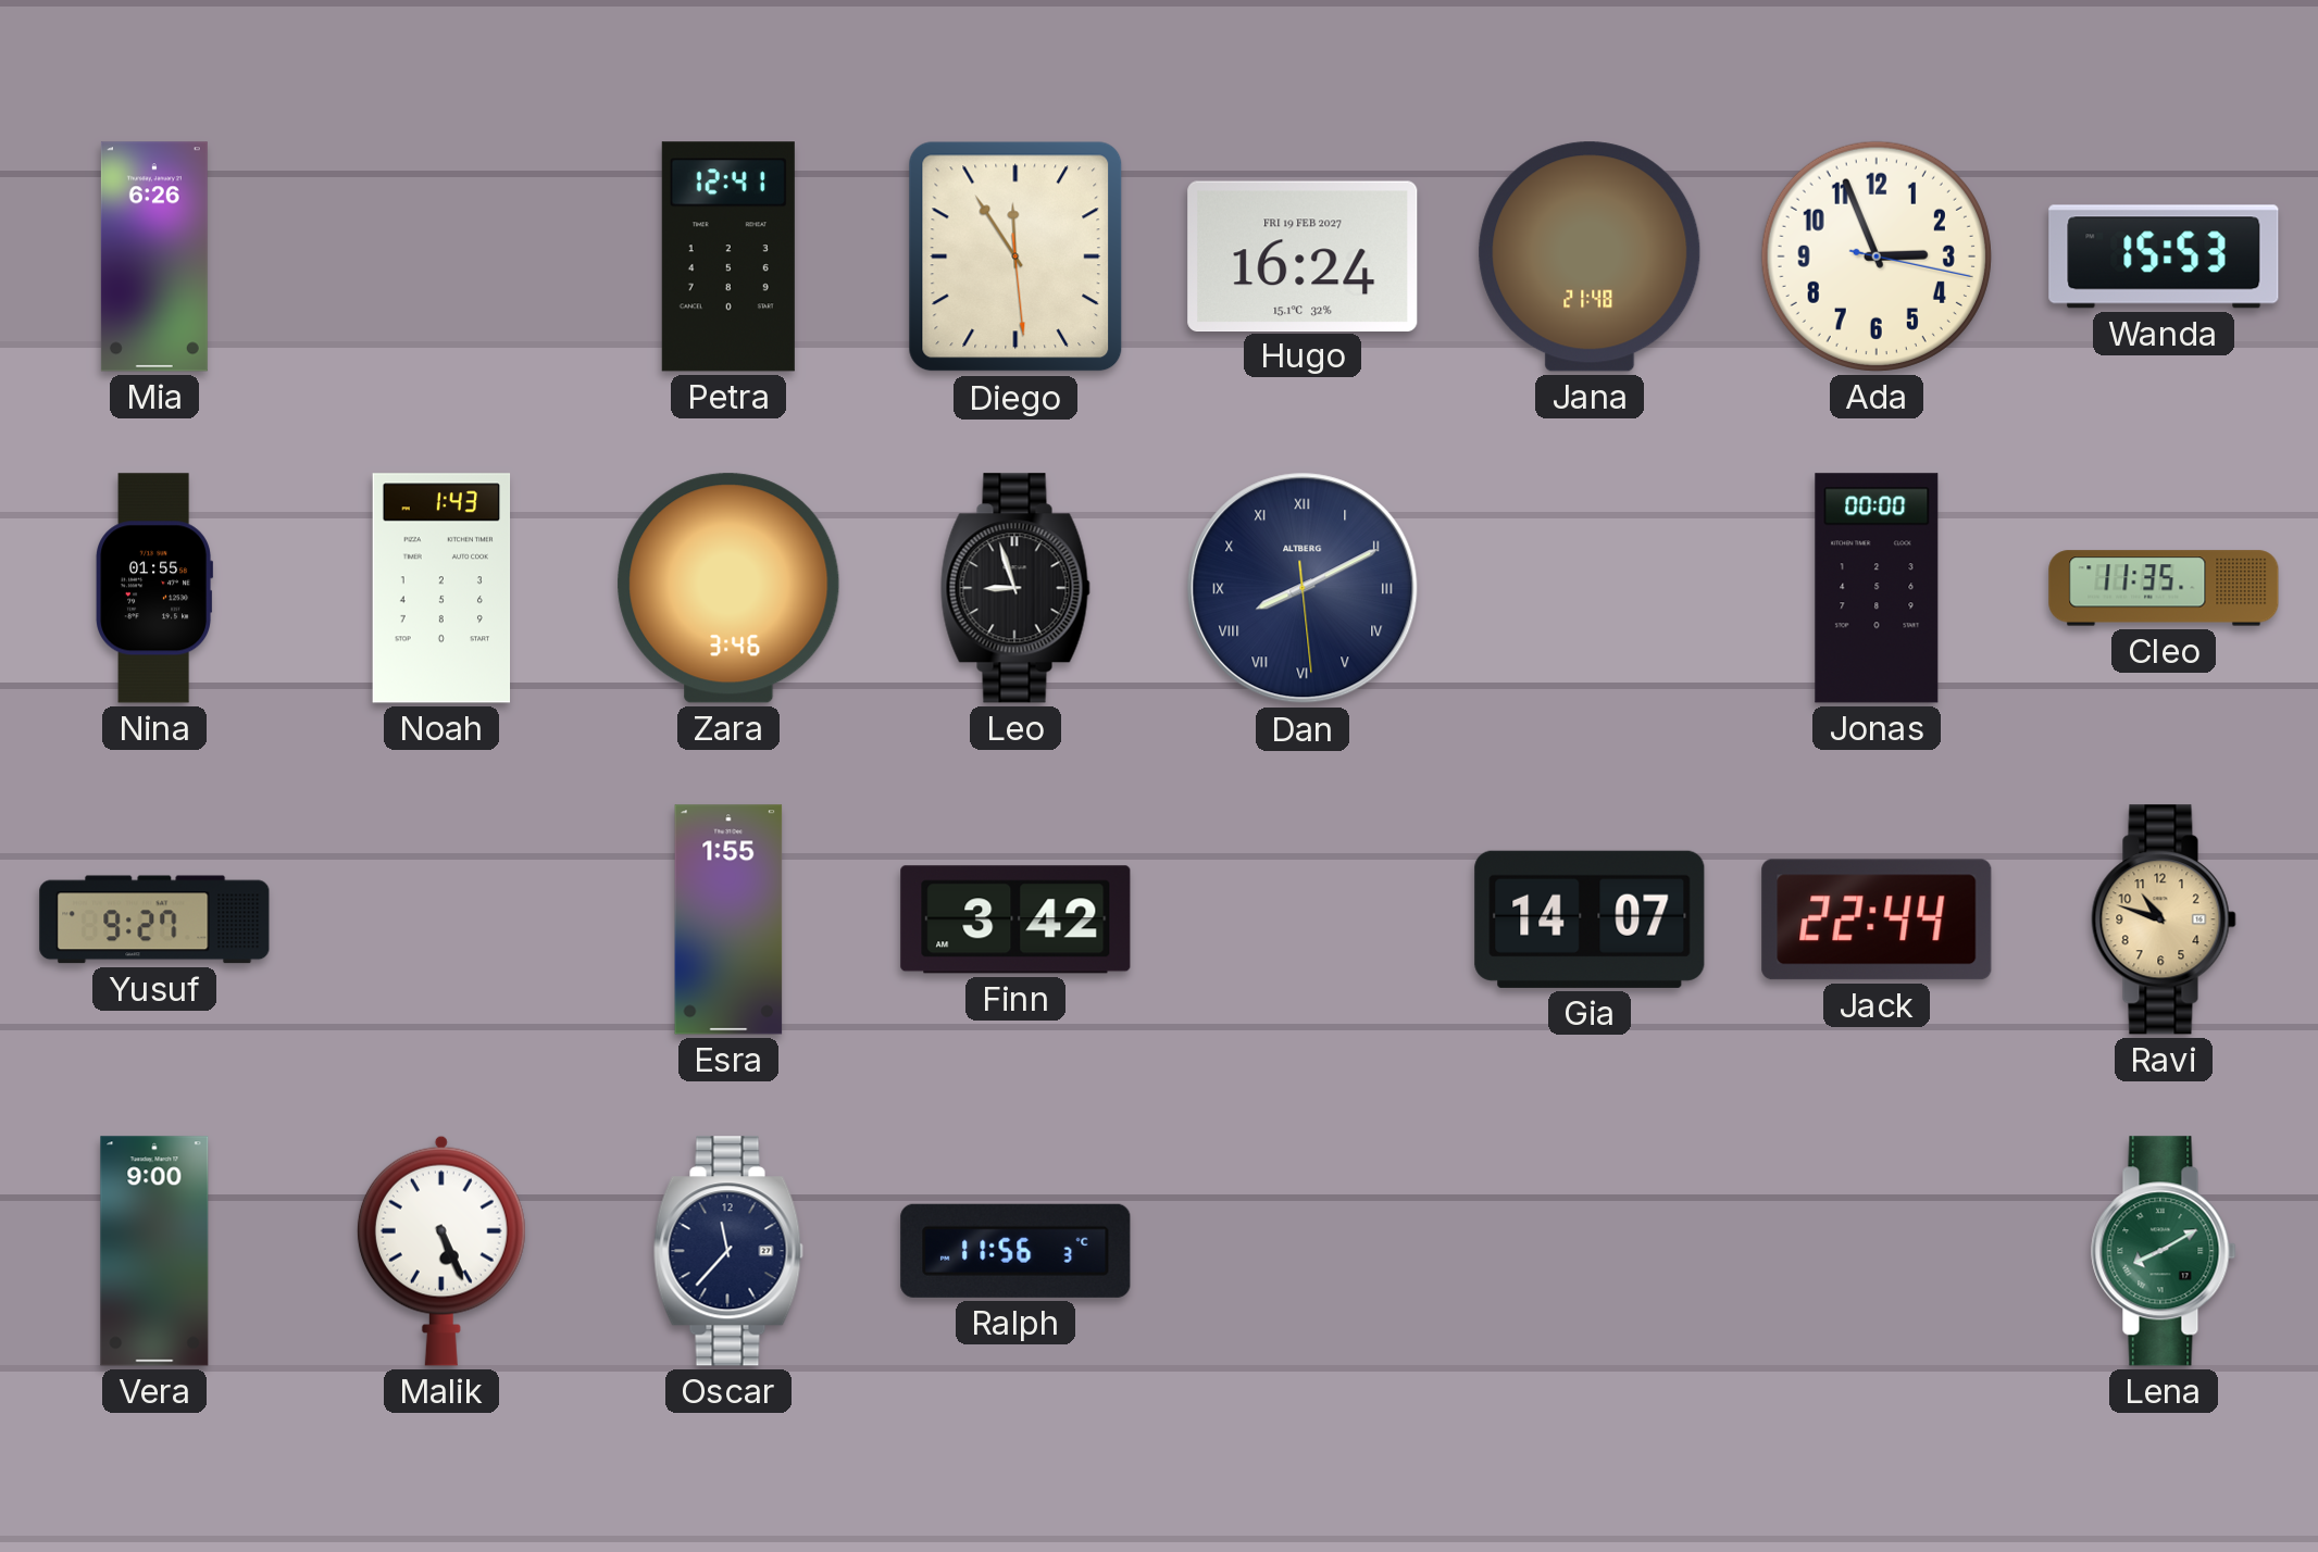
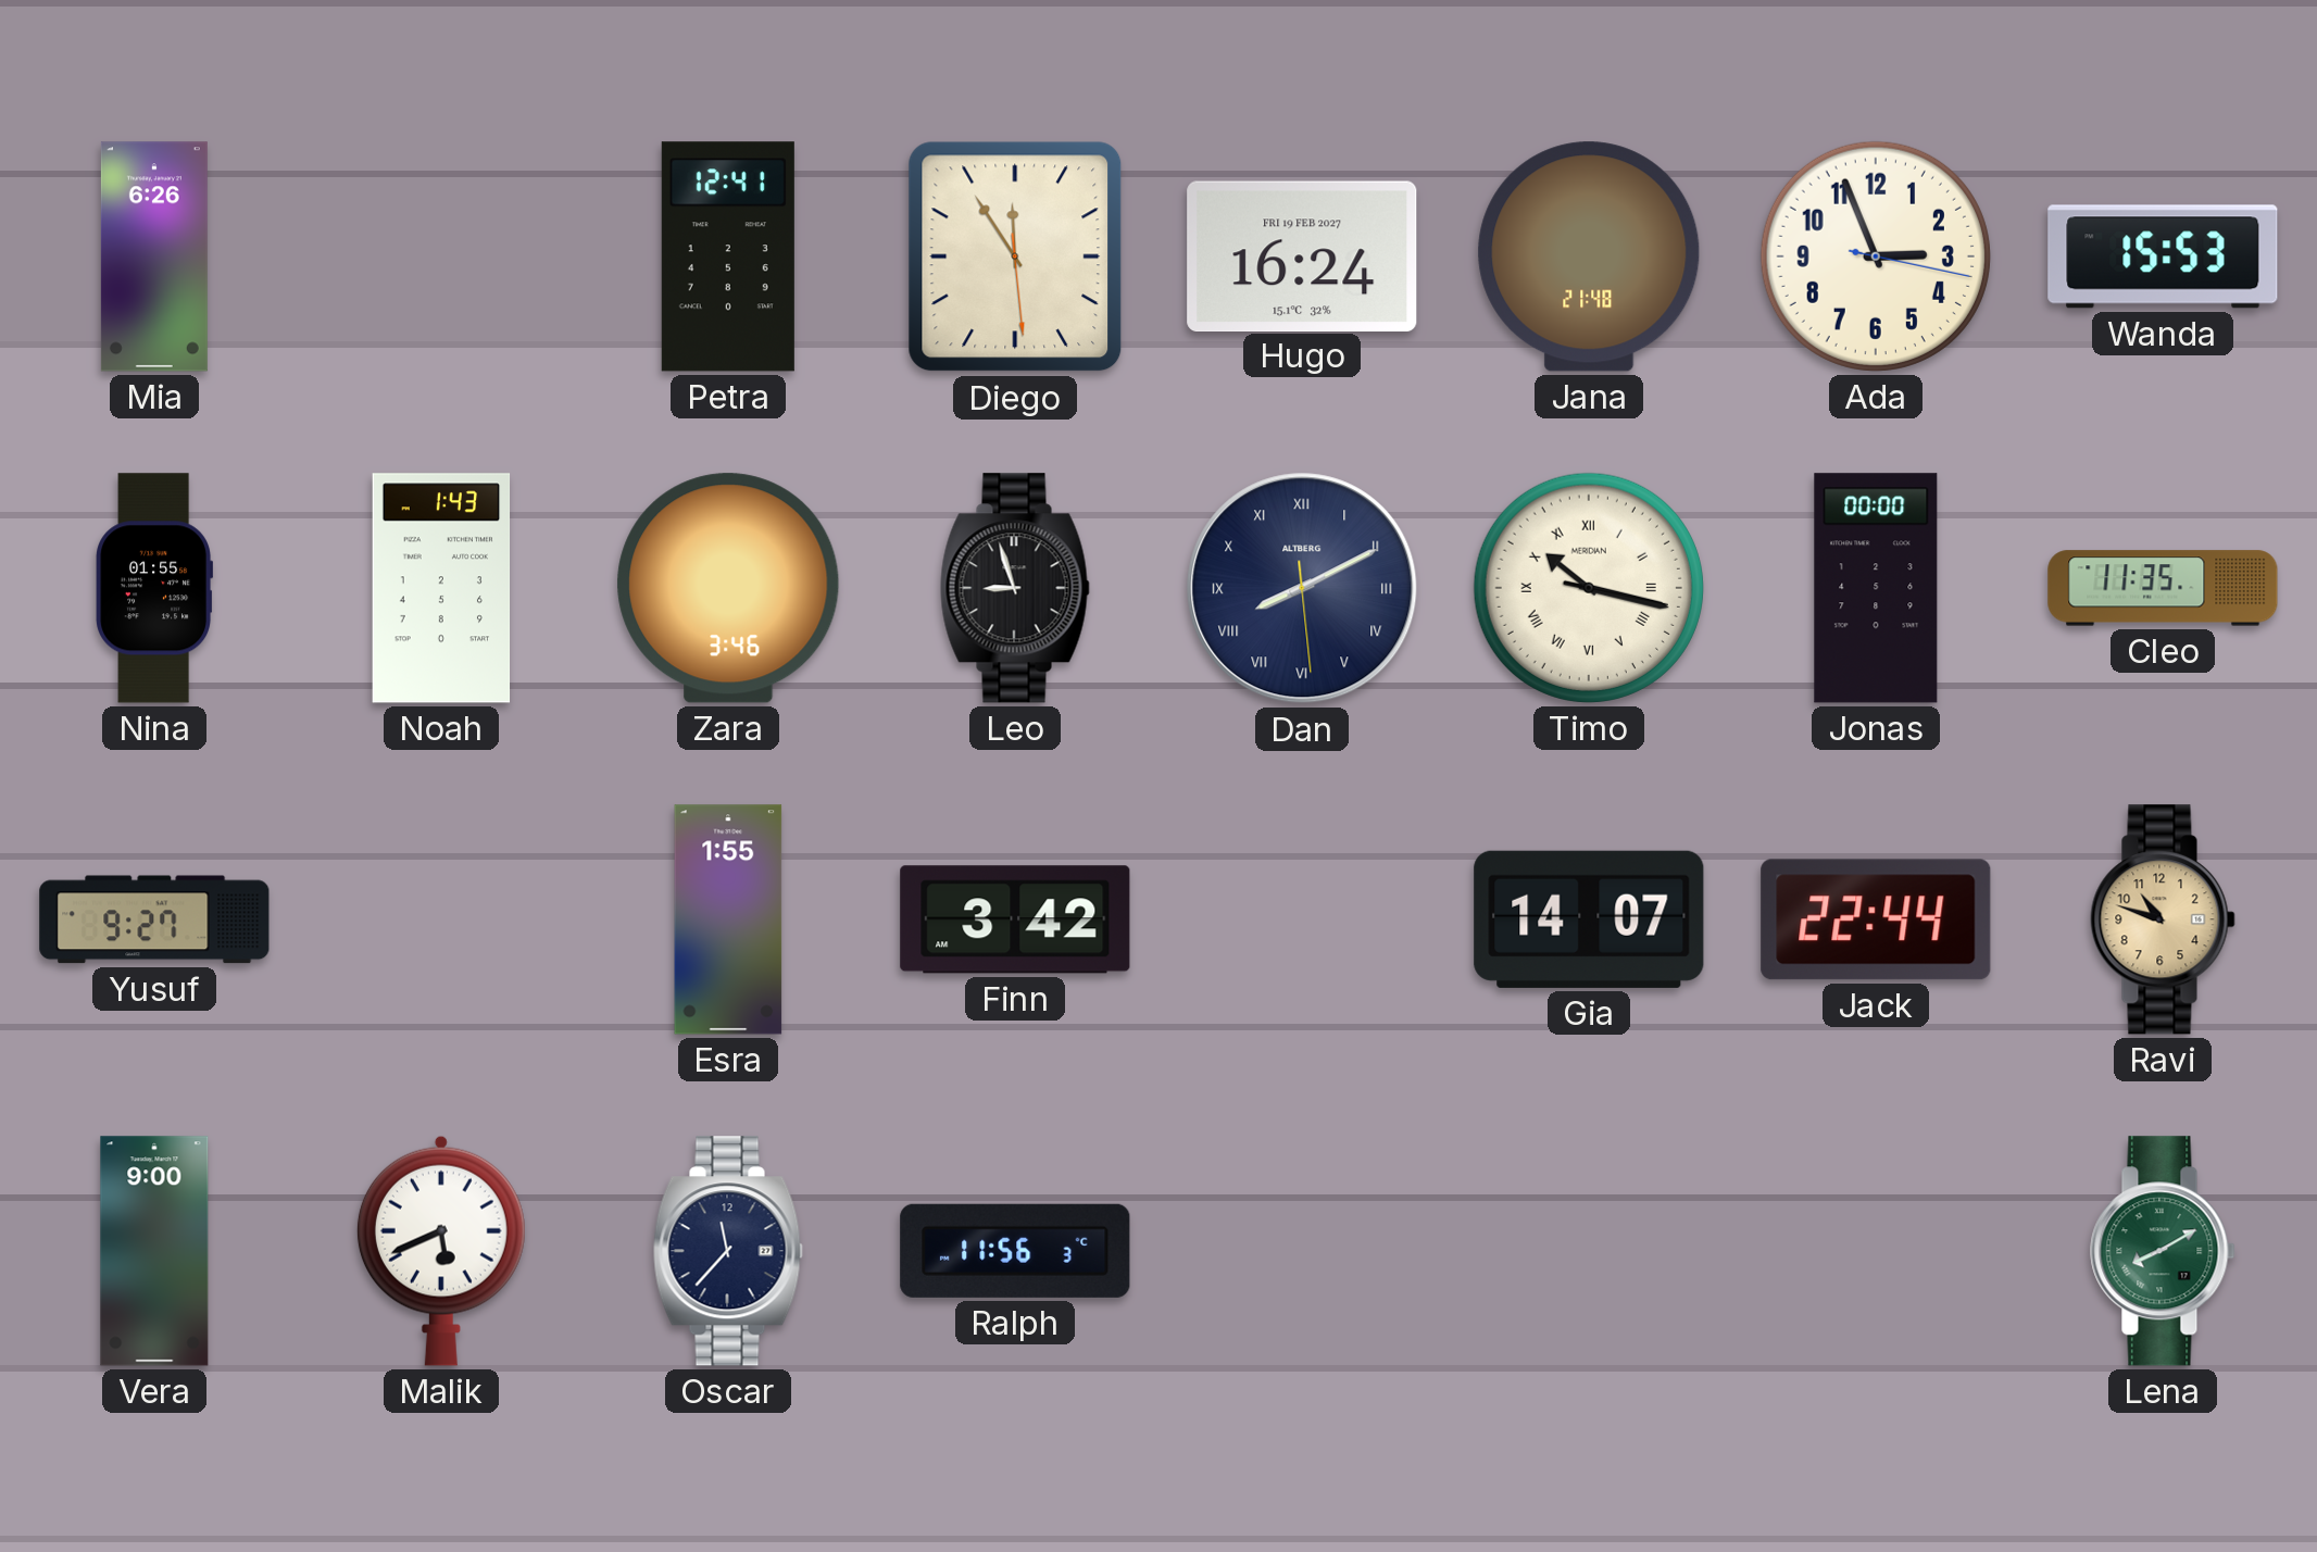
Timo: none -> 10:17 (1589, 588)
Malik: 5:26 -> 5:41 (441, 1251)
